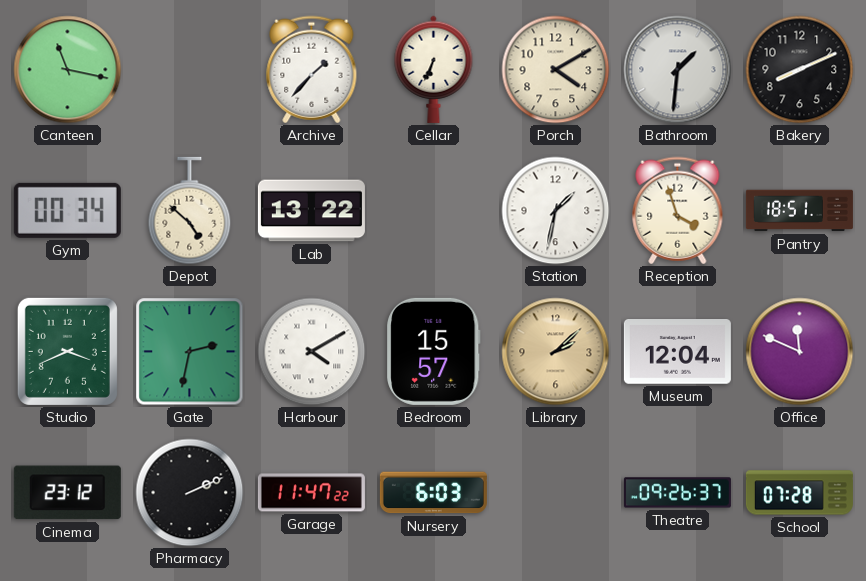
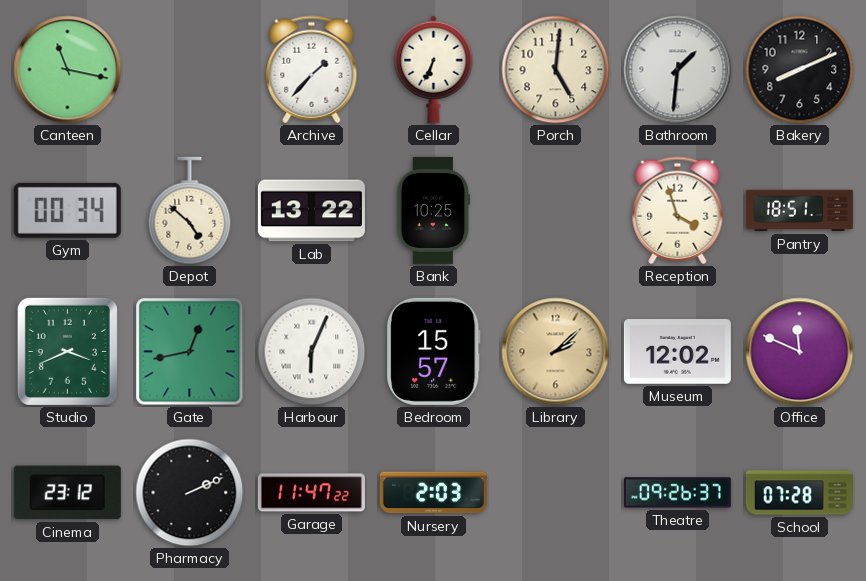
Porch: 4:10 -> 5:01 (556, 70)
Bank: none -> 10:25 (433, 210)
Station: 1:32 -> none (556, 211)
Gate: 2:32 -> 12:43 (190, 352)
Harbour: 4:10 -> 6:04 (312, 352)
Museum: 12:04 -> 12:02 (677, 352)
Nursery: 6:03 -> 2:03 (433, 493)
